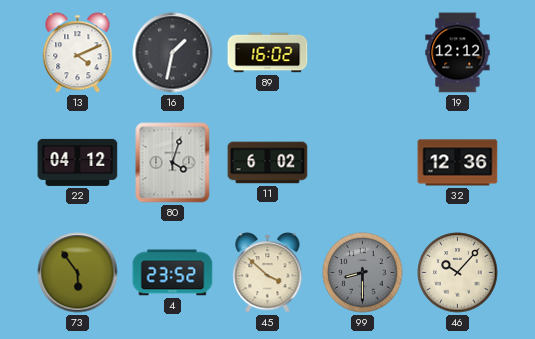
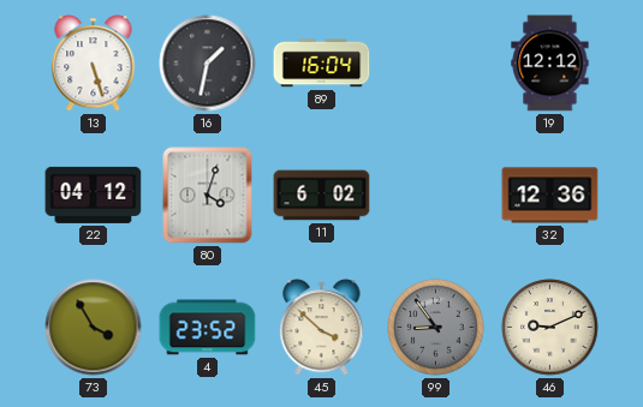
13: 4:11 -> 5:27 (94, 64)
89: 16:02 -> 16:04 (322, 64)
73: 5:54 -> 3:55 (94, 328)
99: 8:30 -> 8:54 (436, 328)
46: 10:07 -> 9:11 (550, 328)
